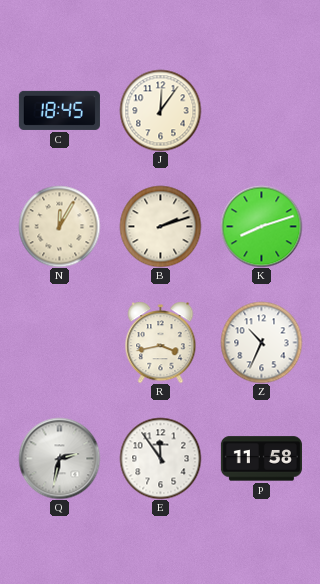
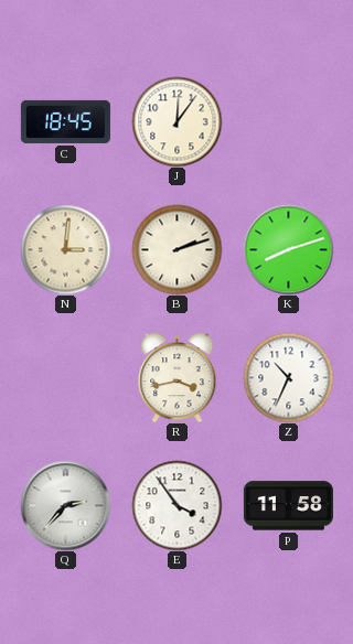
N: 12:05 -> 3:01 (65, 249)
Q: 2:32 -> 2:37 (65, 505)
E: 11:54 -> 3:54 (176, 505)
